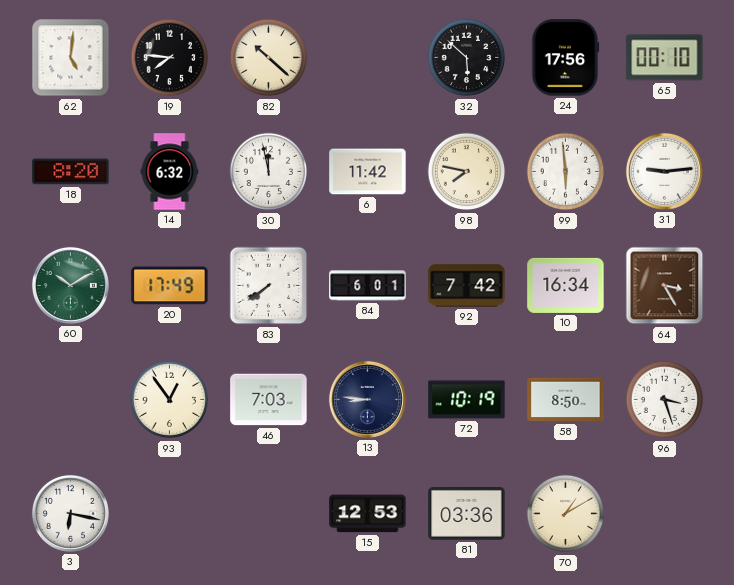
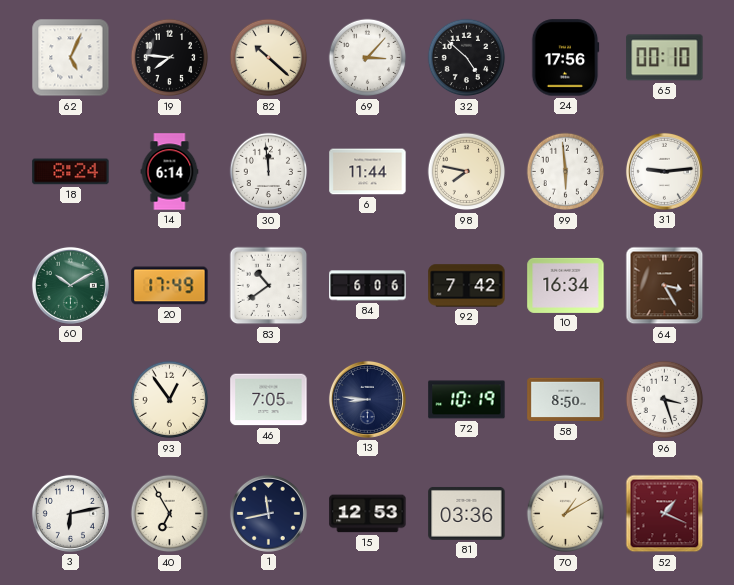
62: 5:01 -> 5:04 (71, 58)
69: none -> 3:07 (368, 58)
32: 5:52 -> 4:52 (467, 58)
18: 8:20 -> 8:24 (71, 172)
14: 6:32 -> 6:14 (170, 172)
30: 11:58 -> 11:59 (269, 172)
6: 11:42 -> 11:44 (368, 172)
83: 7:39 -> 10:39 (269, 286)
84: 6:01 -> 6:06 (368, 286)
46: 7:03 -> 7:05 (269, 400)
3: 6:17 -> 6:13 (70, 513)
40: none -> 6:55 (170, 514)
1: none -> 11:43 (268, 513)
52: none -> 1:19 (665, 514)
